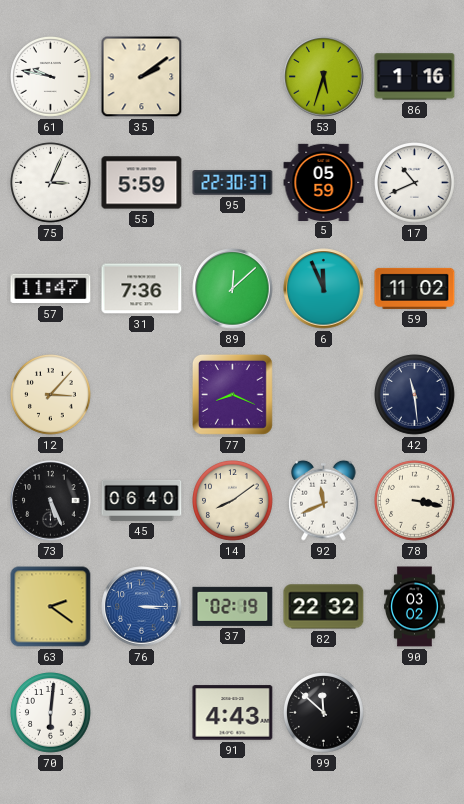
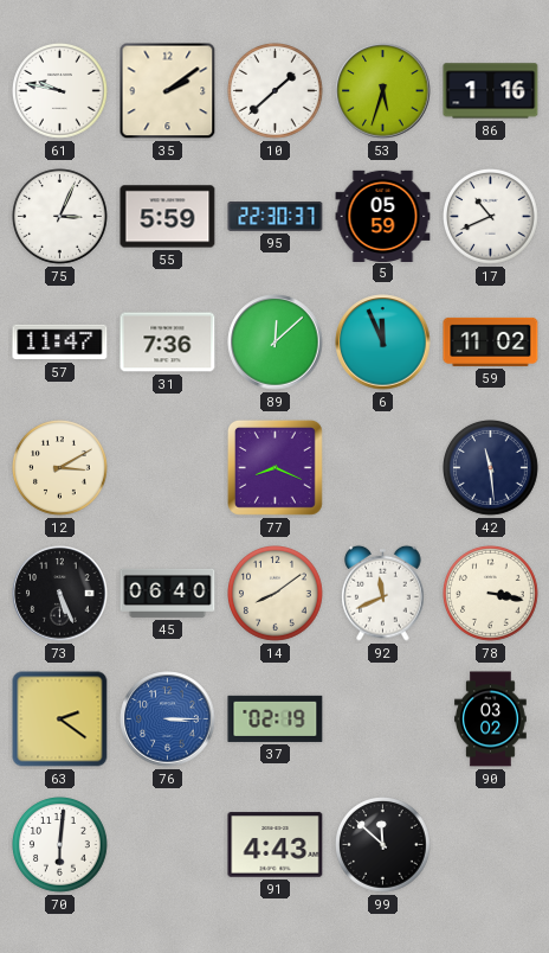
10: none -> 1:38 (276, 91)
12: 3:07 -> 3:10 (60, 468)
82: 22:32 -> none (324, 607)
